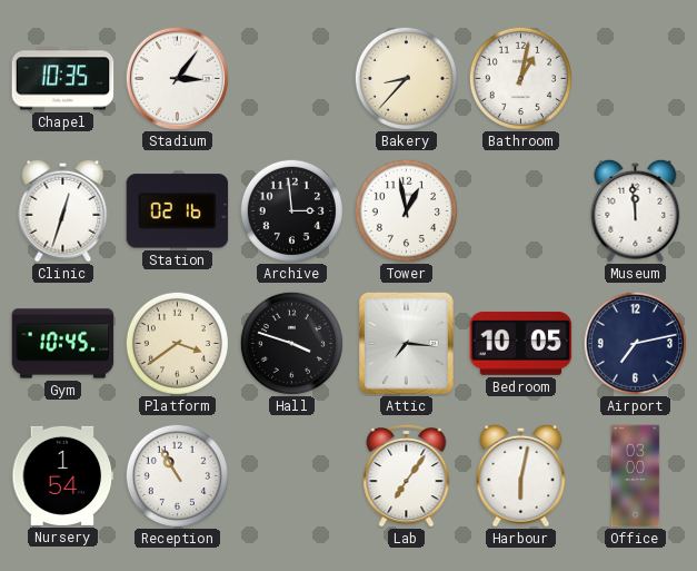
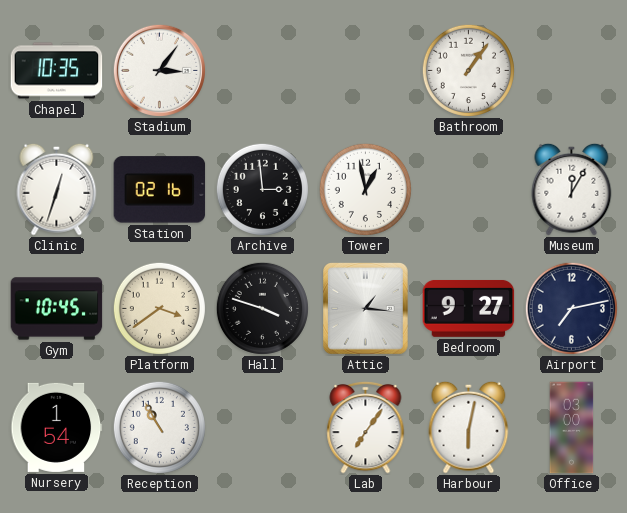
Bakery: 8:37 -> none (406, 78)
Bathroom: 1:02 -> 1:06 (468, 70)
Museum: 11:59 -> 12:05 (572, 189)
Attic: 7:16 -> 1:16 (366, 309)
Bedroom: 10:05 -> 9:27 (469, 308)
